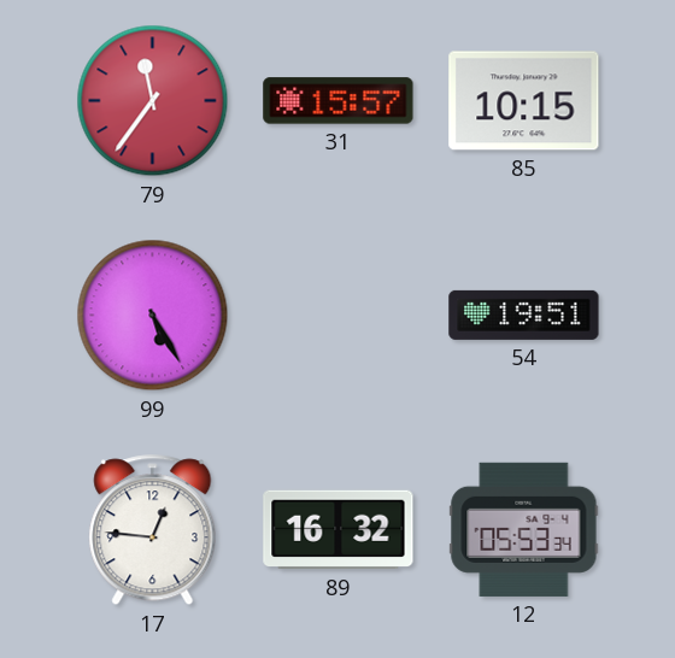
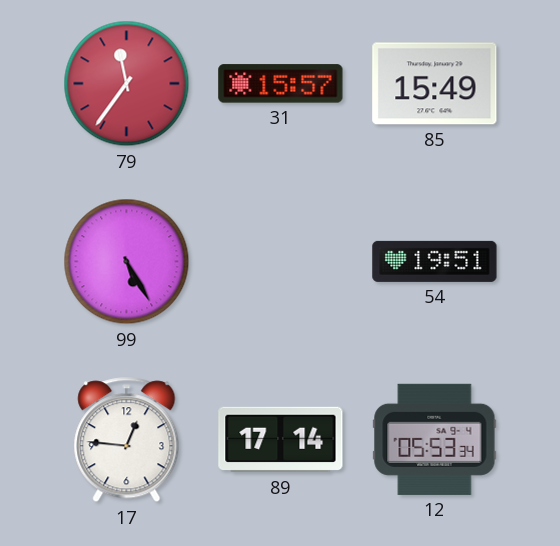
85: 10:15 -> 15:49 (435, 84)
89: 16:32 -> 17:14 (281, 440)
